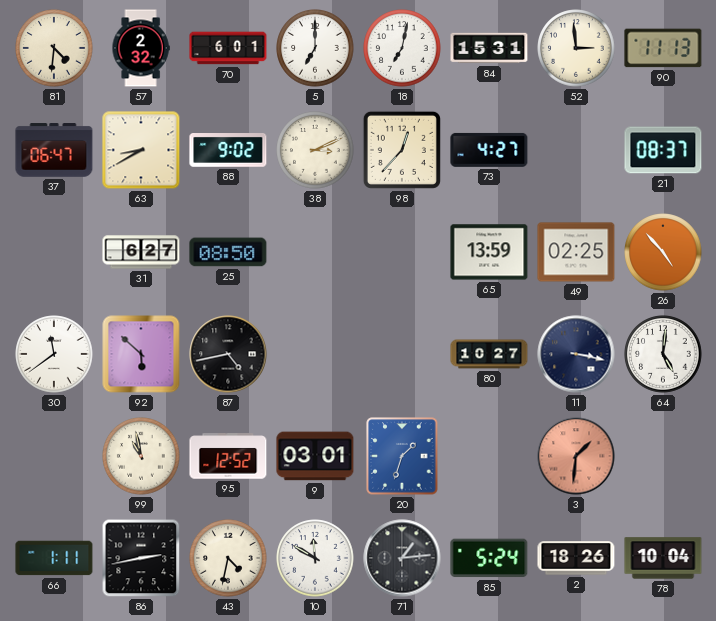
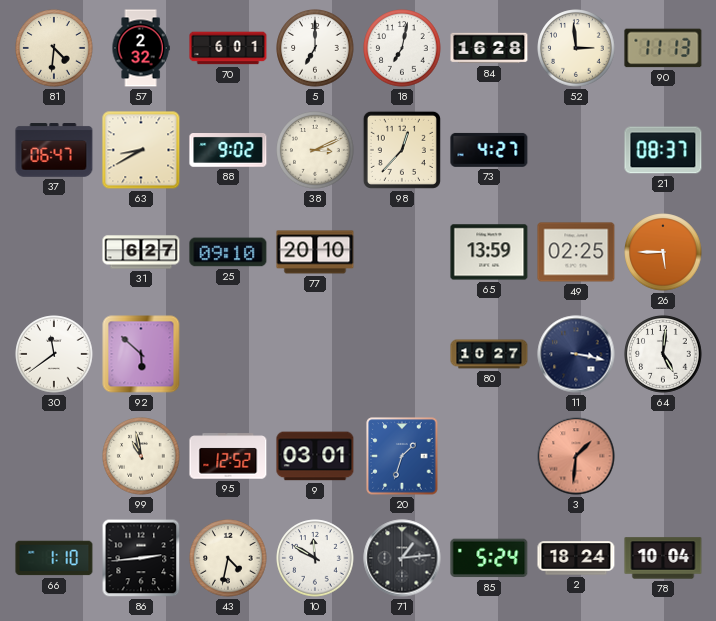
84: 15:31 -> 16:28 (489, 48)
25: 08:50 -> 09:10 (228, 252)
77: none -> 20:10 (315, 252)
26: 4:53 -> 5:45 (663, 252)
87: 4:43 -> none (228, 354)
66: 1:11 -> 1:10 (54, 558)
86: 2:43 -> 2:44 (141, 558)
2: 18:26 -> 18:24 (576, 558)
